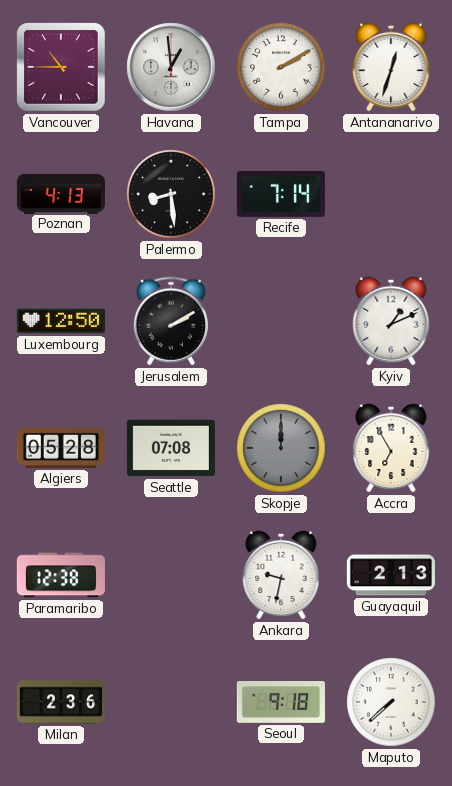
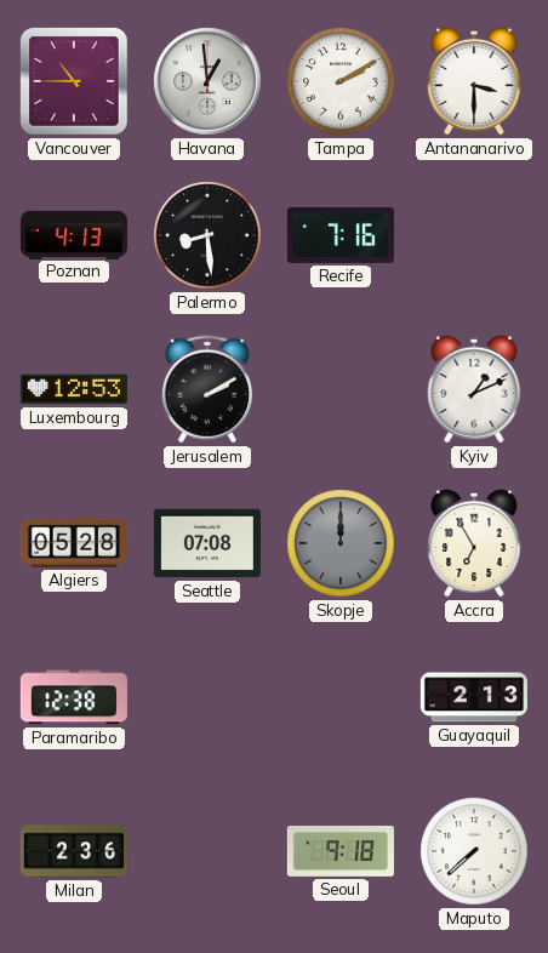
Antananarivo: 12:33 -> 3:30 (474, 81)
Recife: 7:14 -> 7:16 (341, 235)
Luxembourg: 12:50 -> 12:53 (74, 389)
Ankara: 9:32 -> none (281, 575)
